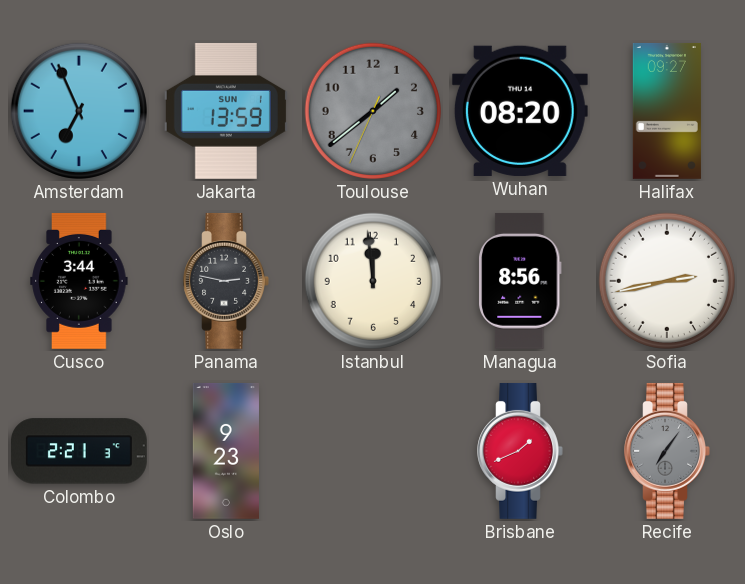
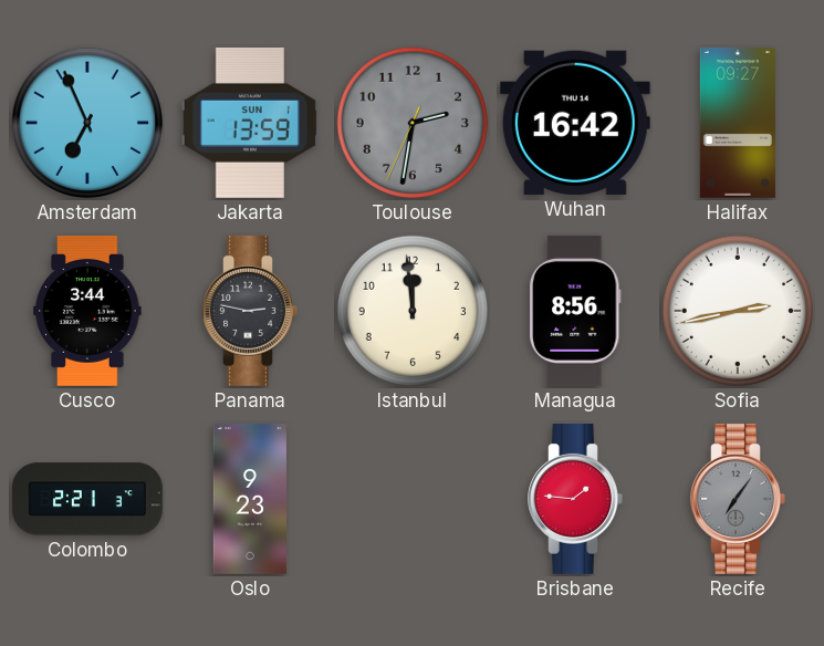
Toulouse: 1:38 -> 2:31 (413, 123)
Wuhan: 08:20 -> 16:42 (575, 123)
Brisbane: 1:41 -> 1:46 (575, 499)
